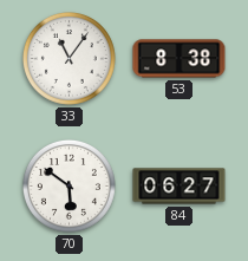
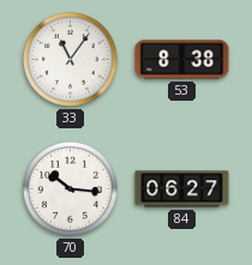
70: 5:51 -> 10:16 (70, 188)
